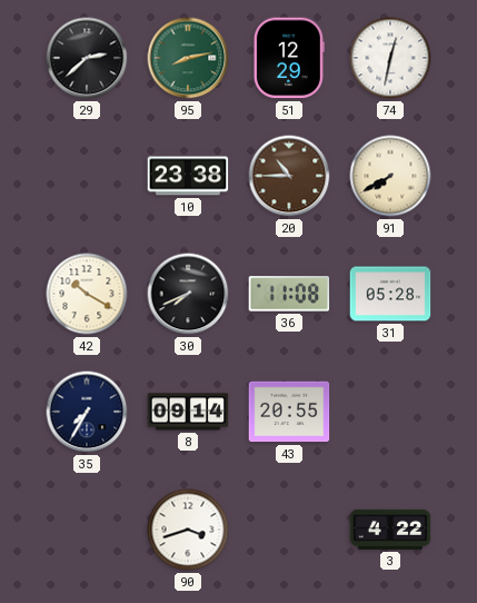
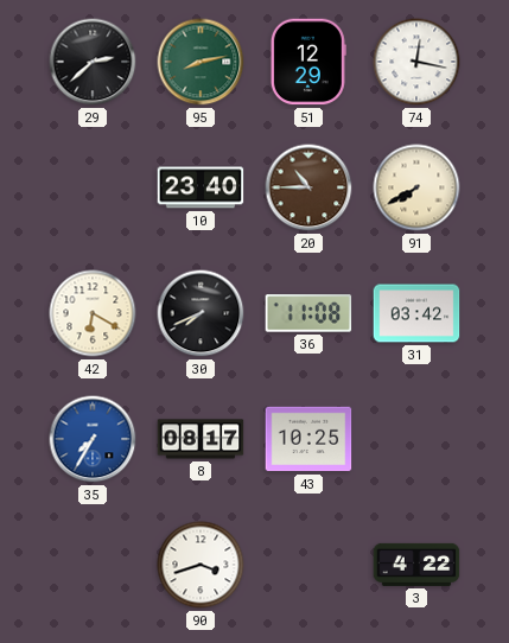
74: 12:32 -> 12:17 (416, 62)
10: 23:38 -> 23:40 (201, 187)
42: 10:20 -> 6:20 (93, 313)
31: 05:28 -> 03:42 (416, 313)
35 dial: navy -> blue (93, 439)
8: 09:14 -> 08:17 (201, 439)
43: 20:55 -> 10:25 (308, 439)
